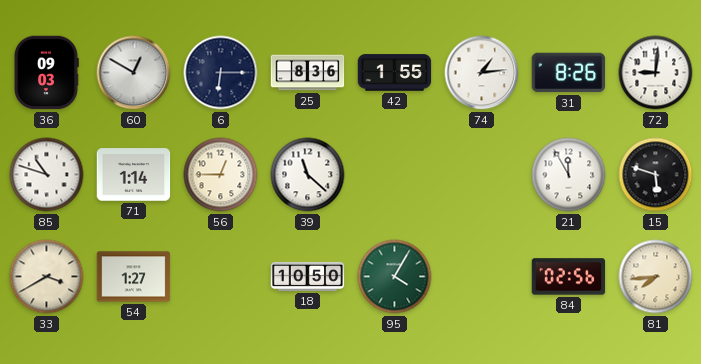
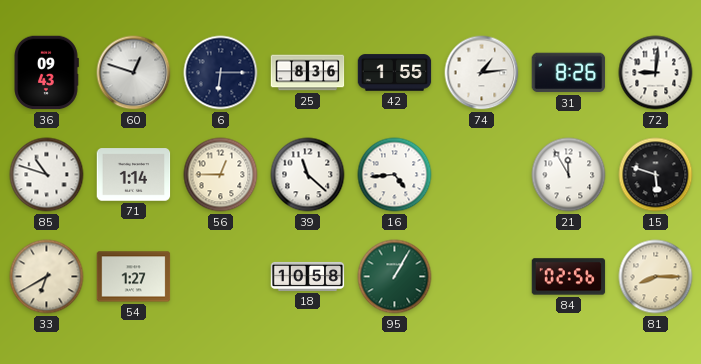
36: 09:03 -> 09:43 (46, 73)
60: 12:50 -> 12:48 (134, 73)
16: none -> 4:44 (395, 175)
33: 3:40 -> 6:40 (47, 277)
18: 10:50 -> 10:58 (308, 276)
95: 4:05 -> 1:05 (395, 277)
81: 7:44 -> 8:15 (656, 277)
